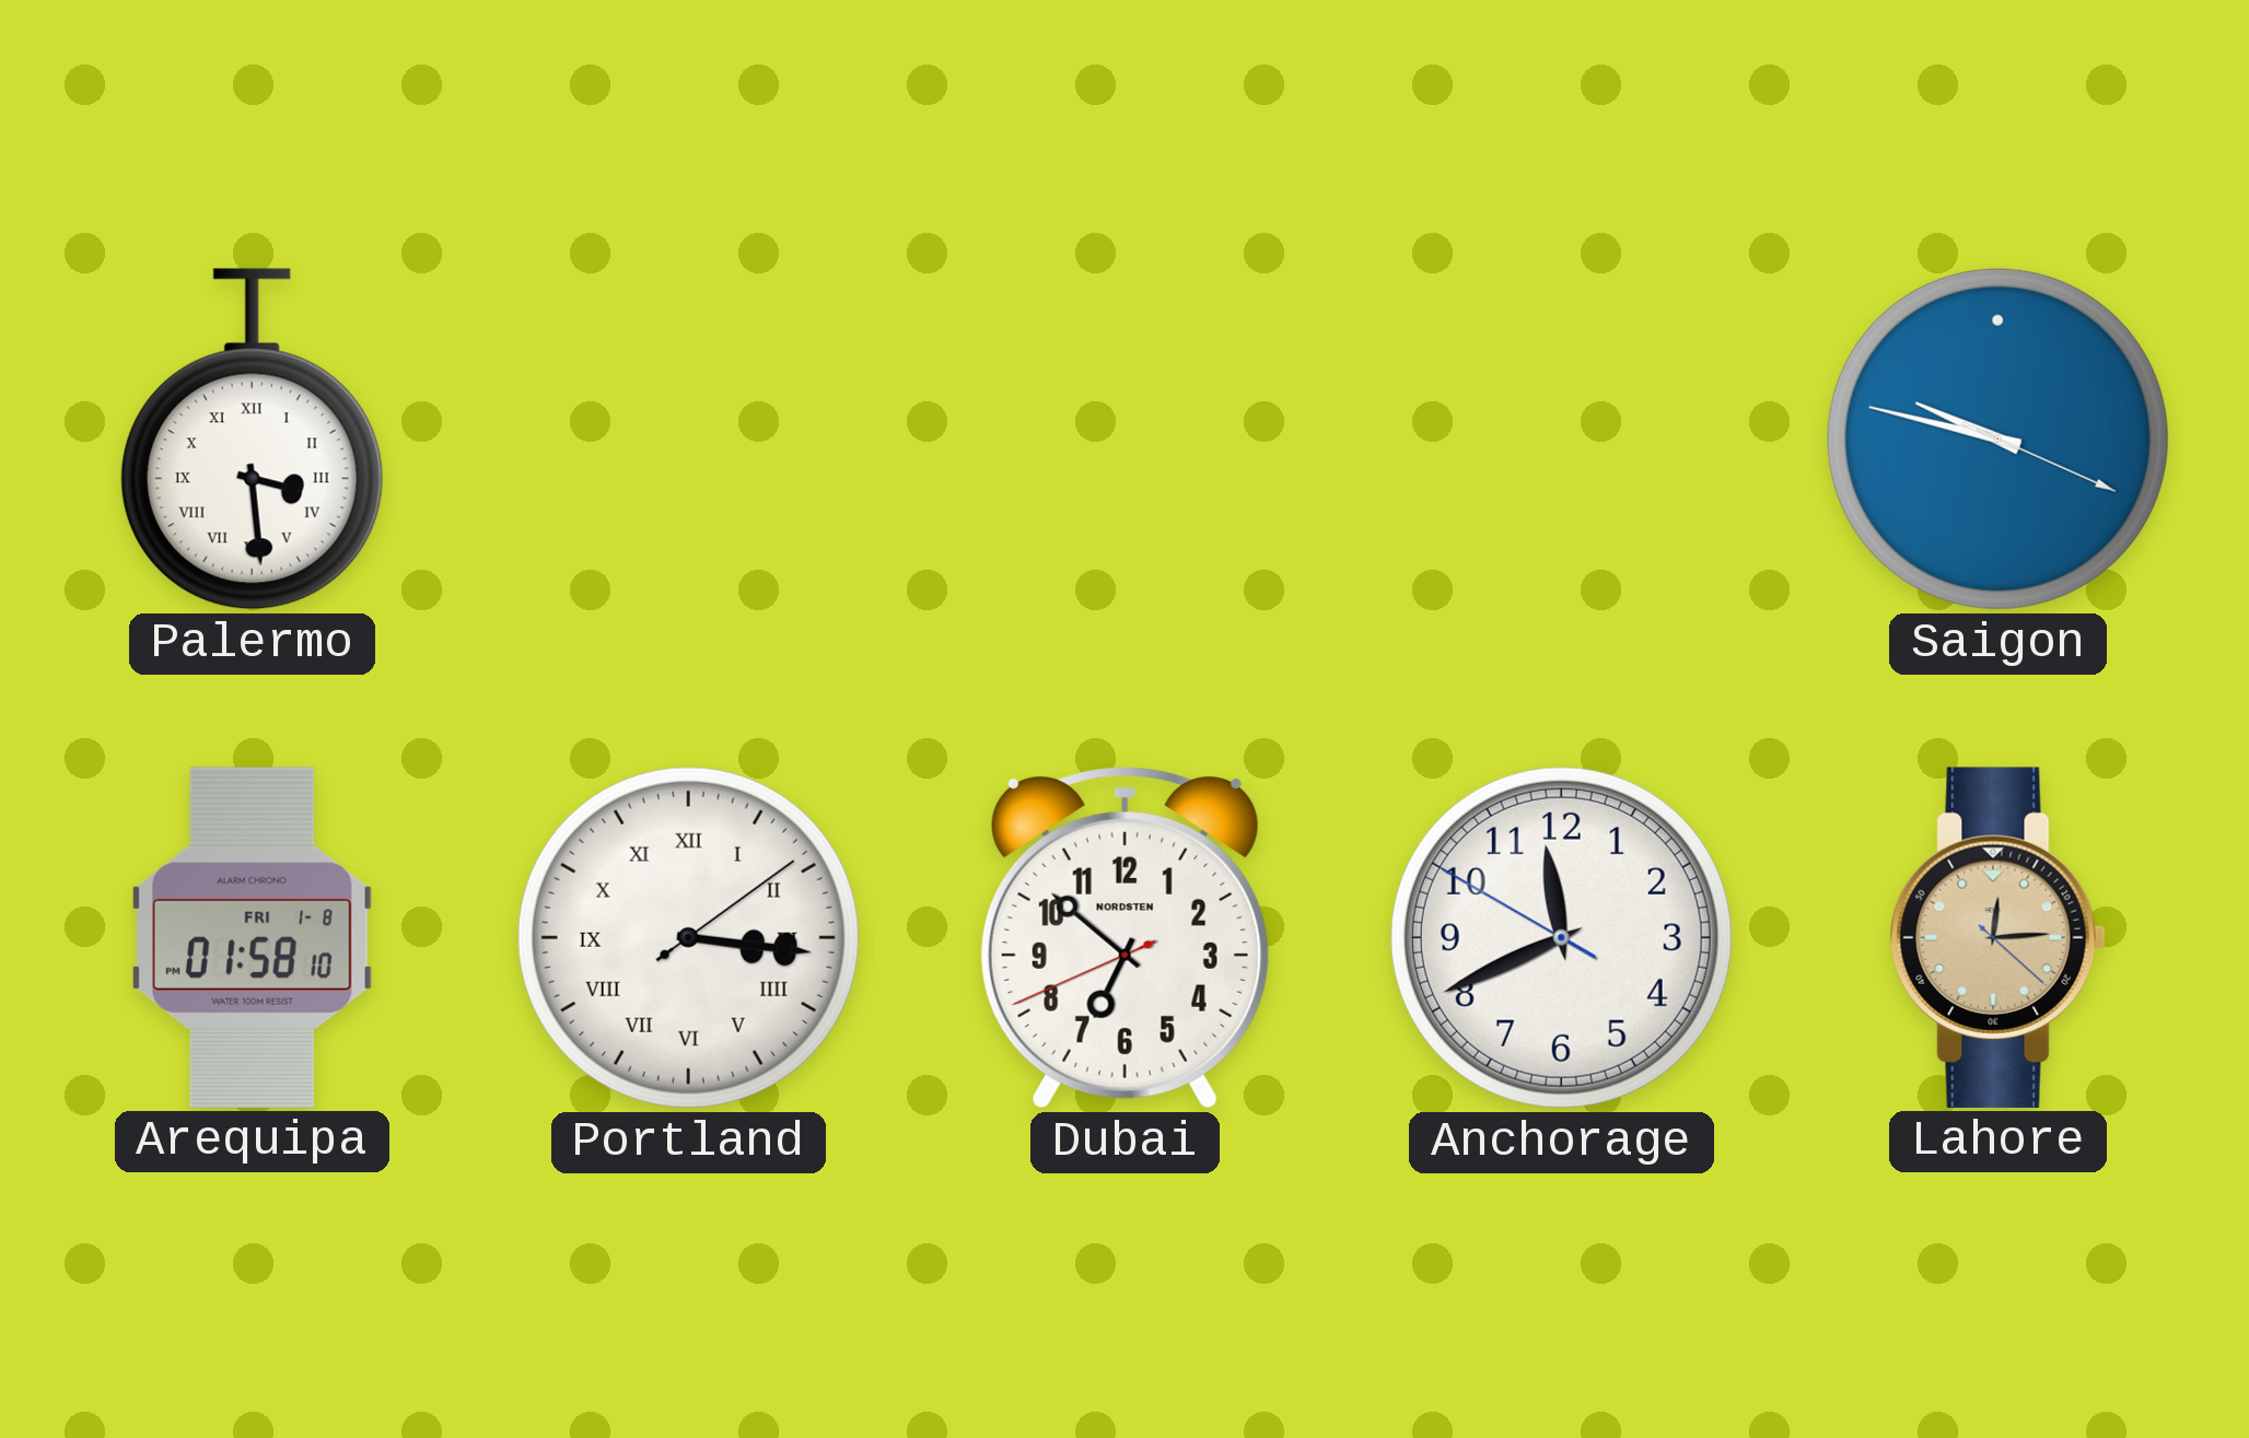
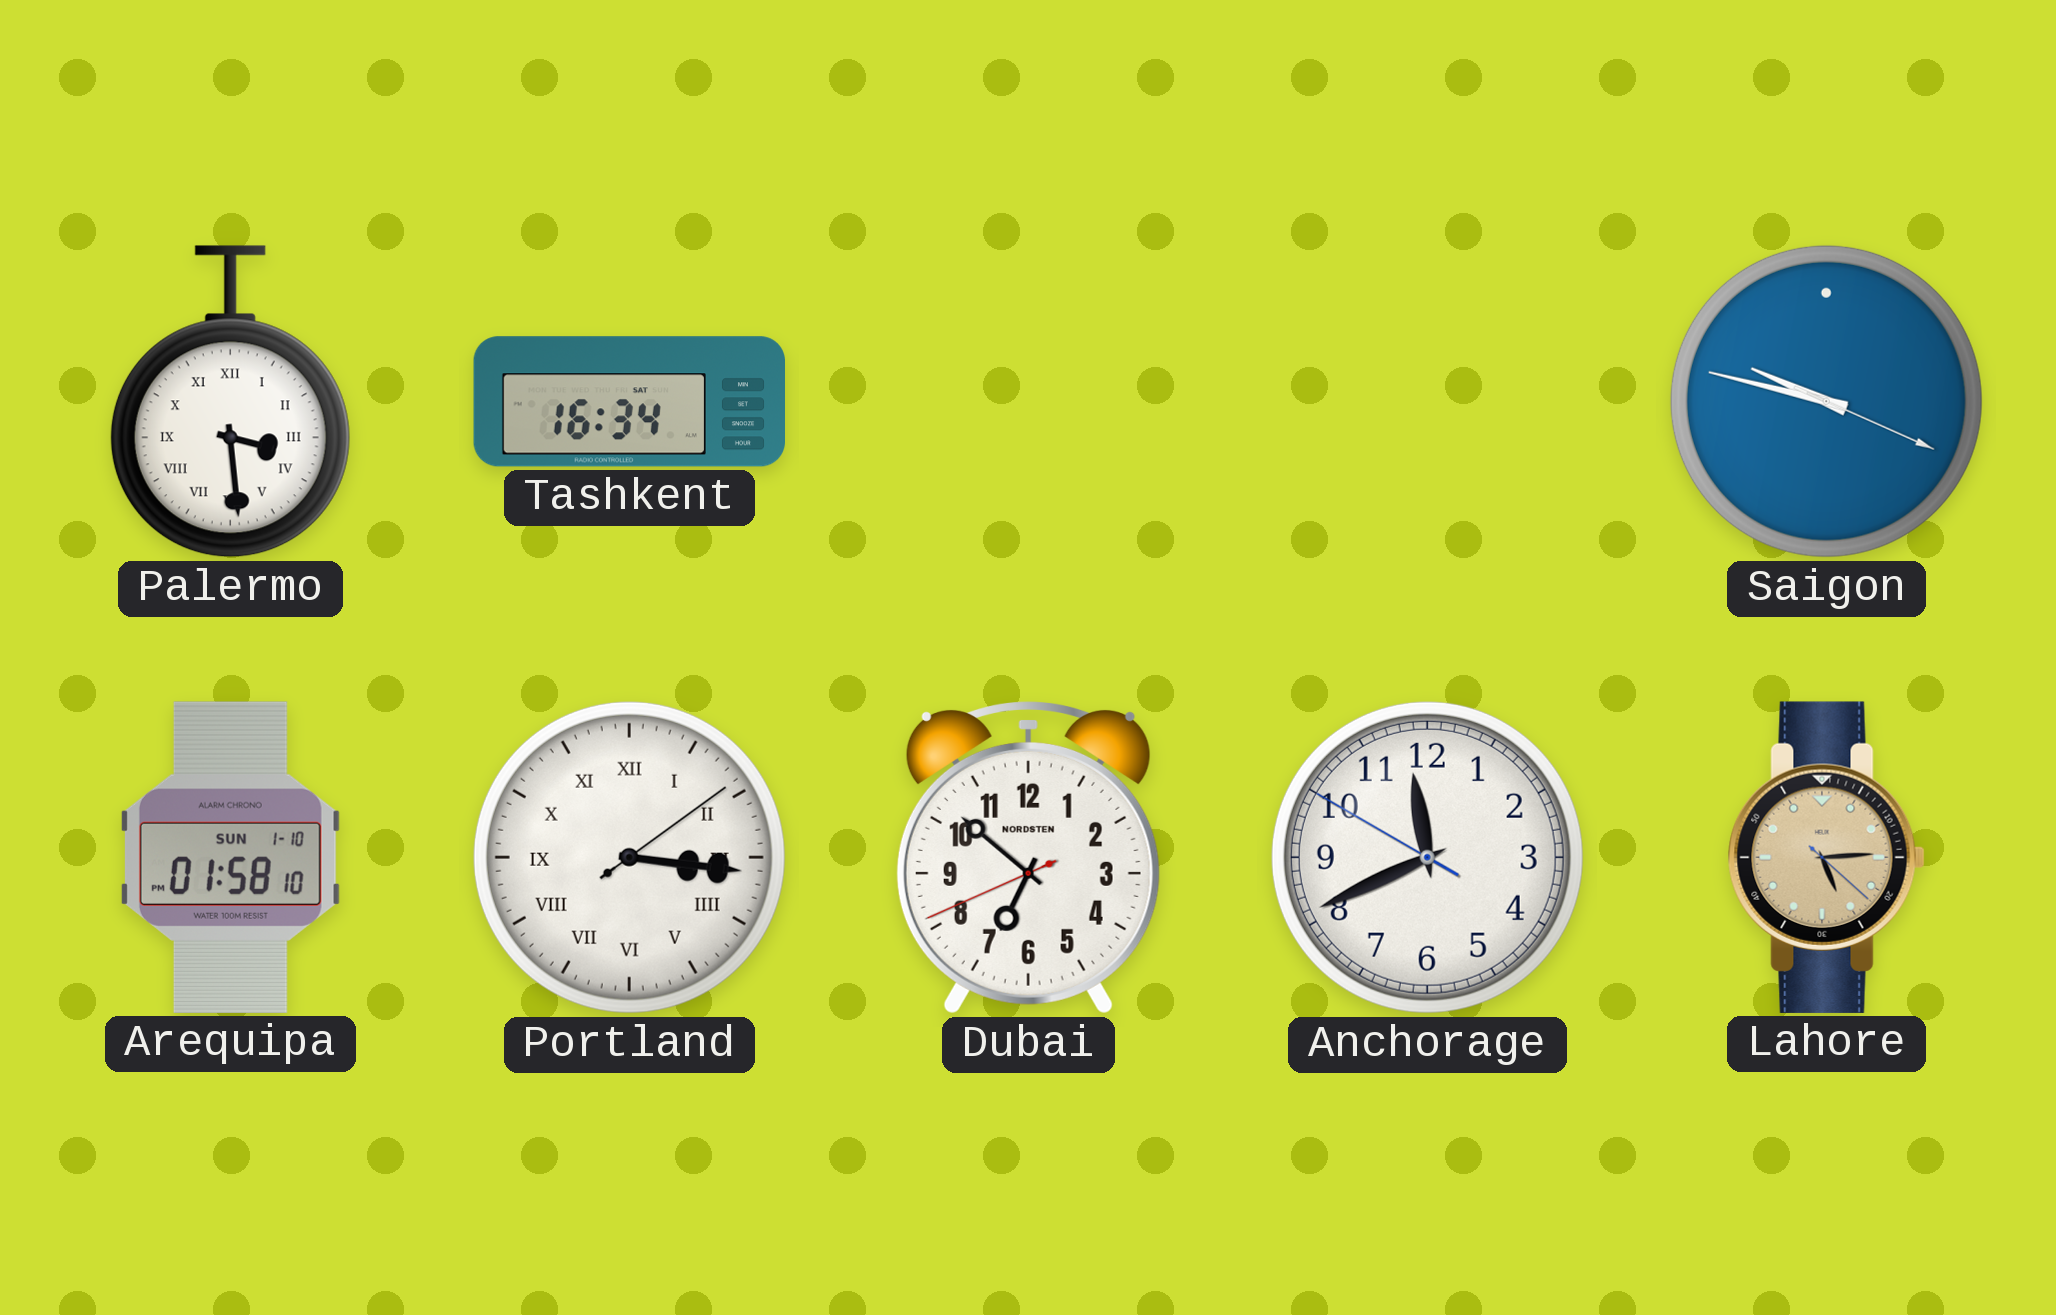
Tashkent: none -> 16:34 (629, 402)
Arequipa date: FRI 1-8 -> SUN 1-10 (230, 857)
Lahore: 12:14 -> 5:14 (1826, 857)
